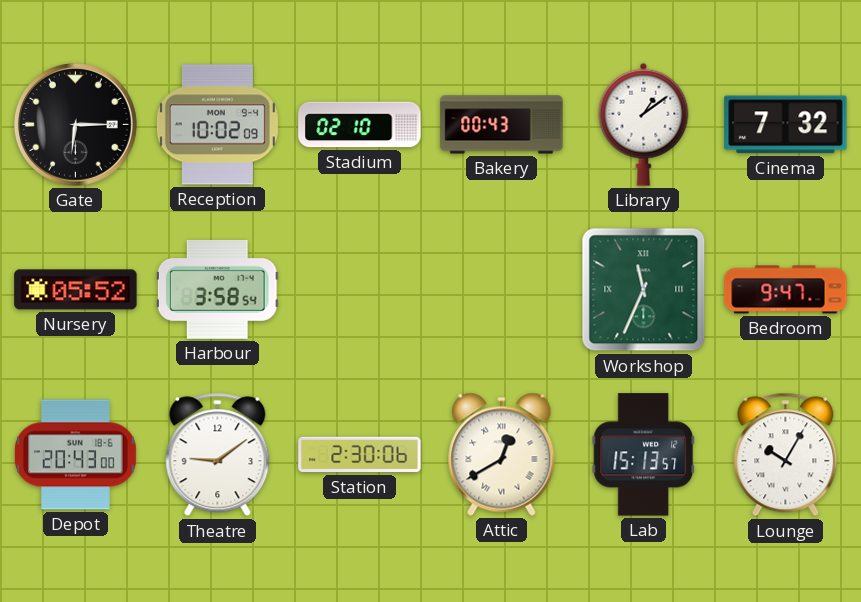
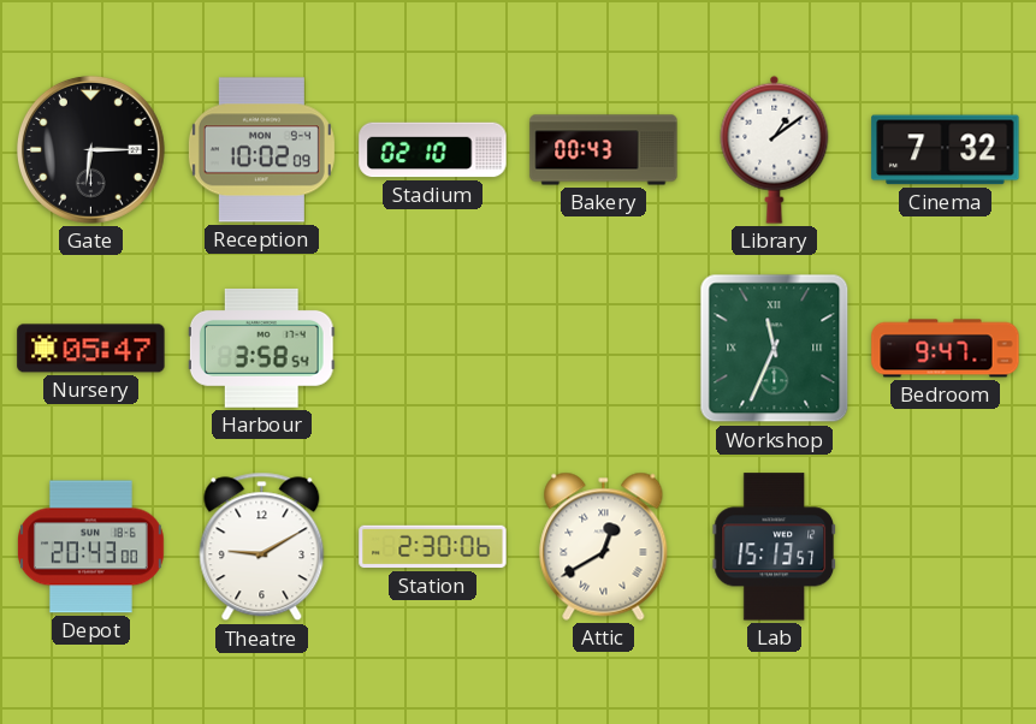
Nursery: 05:52 -> 05:47 (91, 349)
Theatre: 9:09 -> 9:10 (262, 547)
Lounge: 10:05 -> none (786, 455)
